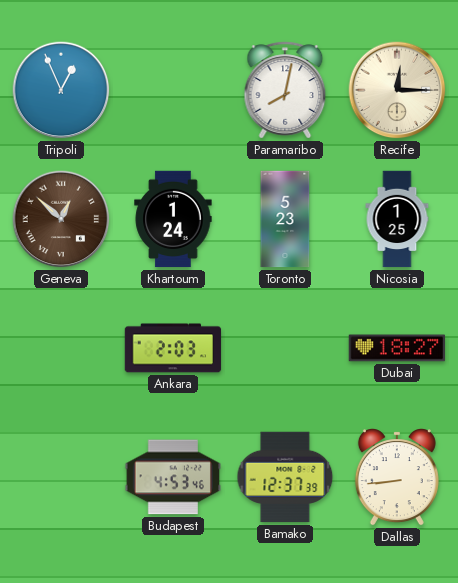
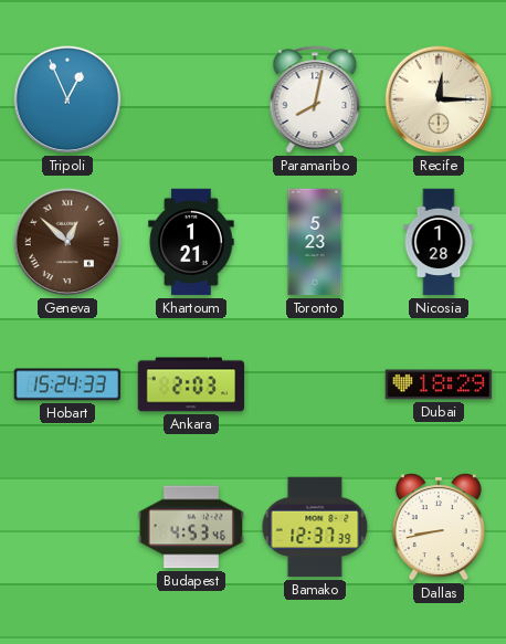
Khartoum: 1:24 -> 1:21 (191, 242)
Nicosia: 1:25 -> 1:28 (439, 242)
Hobart: none -> 15:24 (67, 384)
Dubai: 18:27 -> 18:29 (439, 384)
Dallas: 8:44 -> 8:43 (439, 527)
